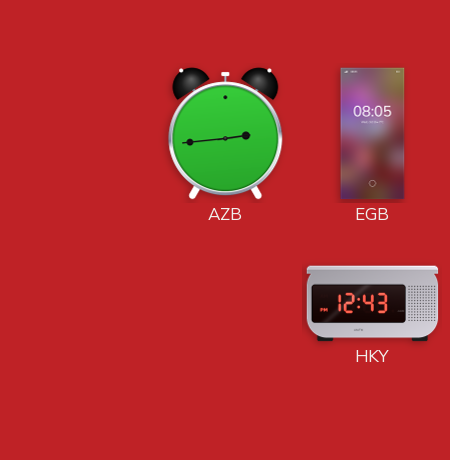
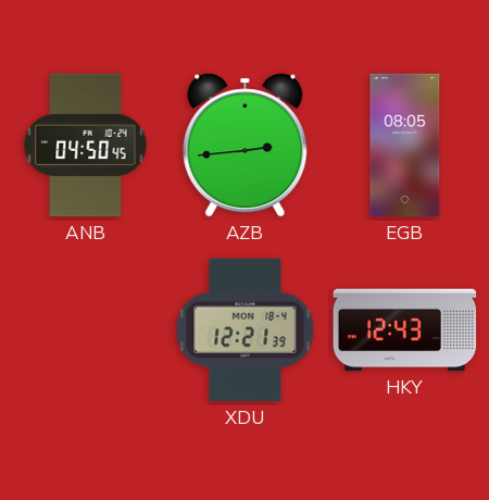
ANB: none -> 04:50 (86, 146)
XDU: none -> 12:21 (246, 330)
